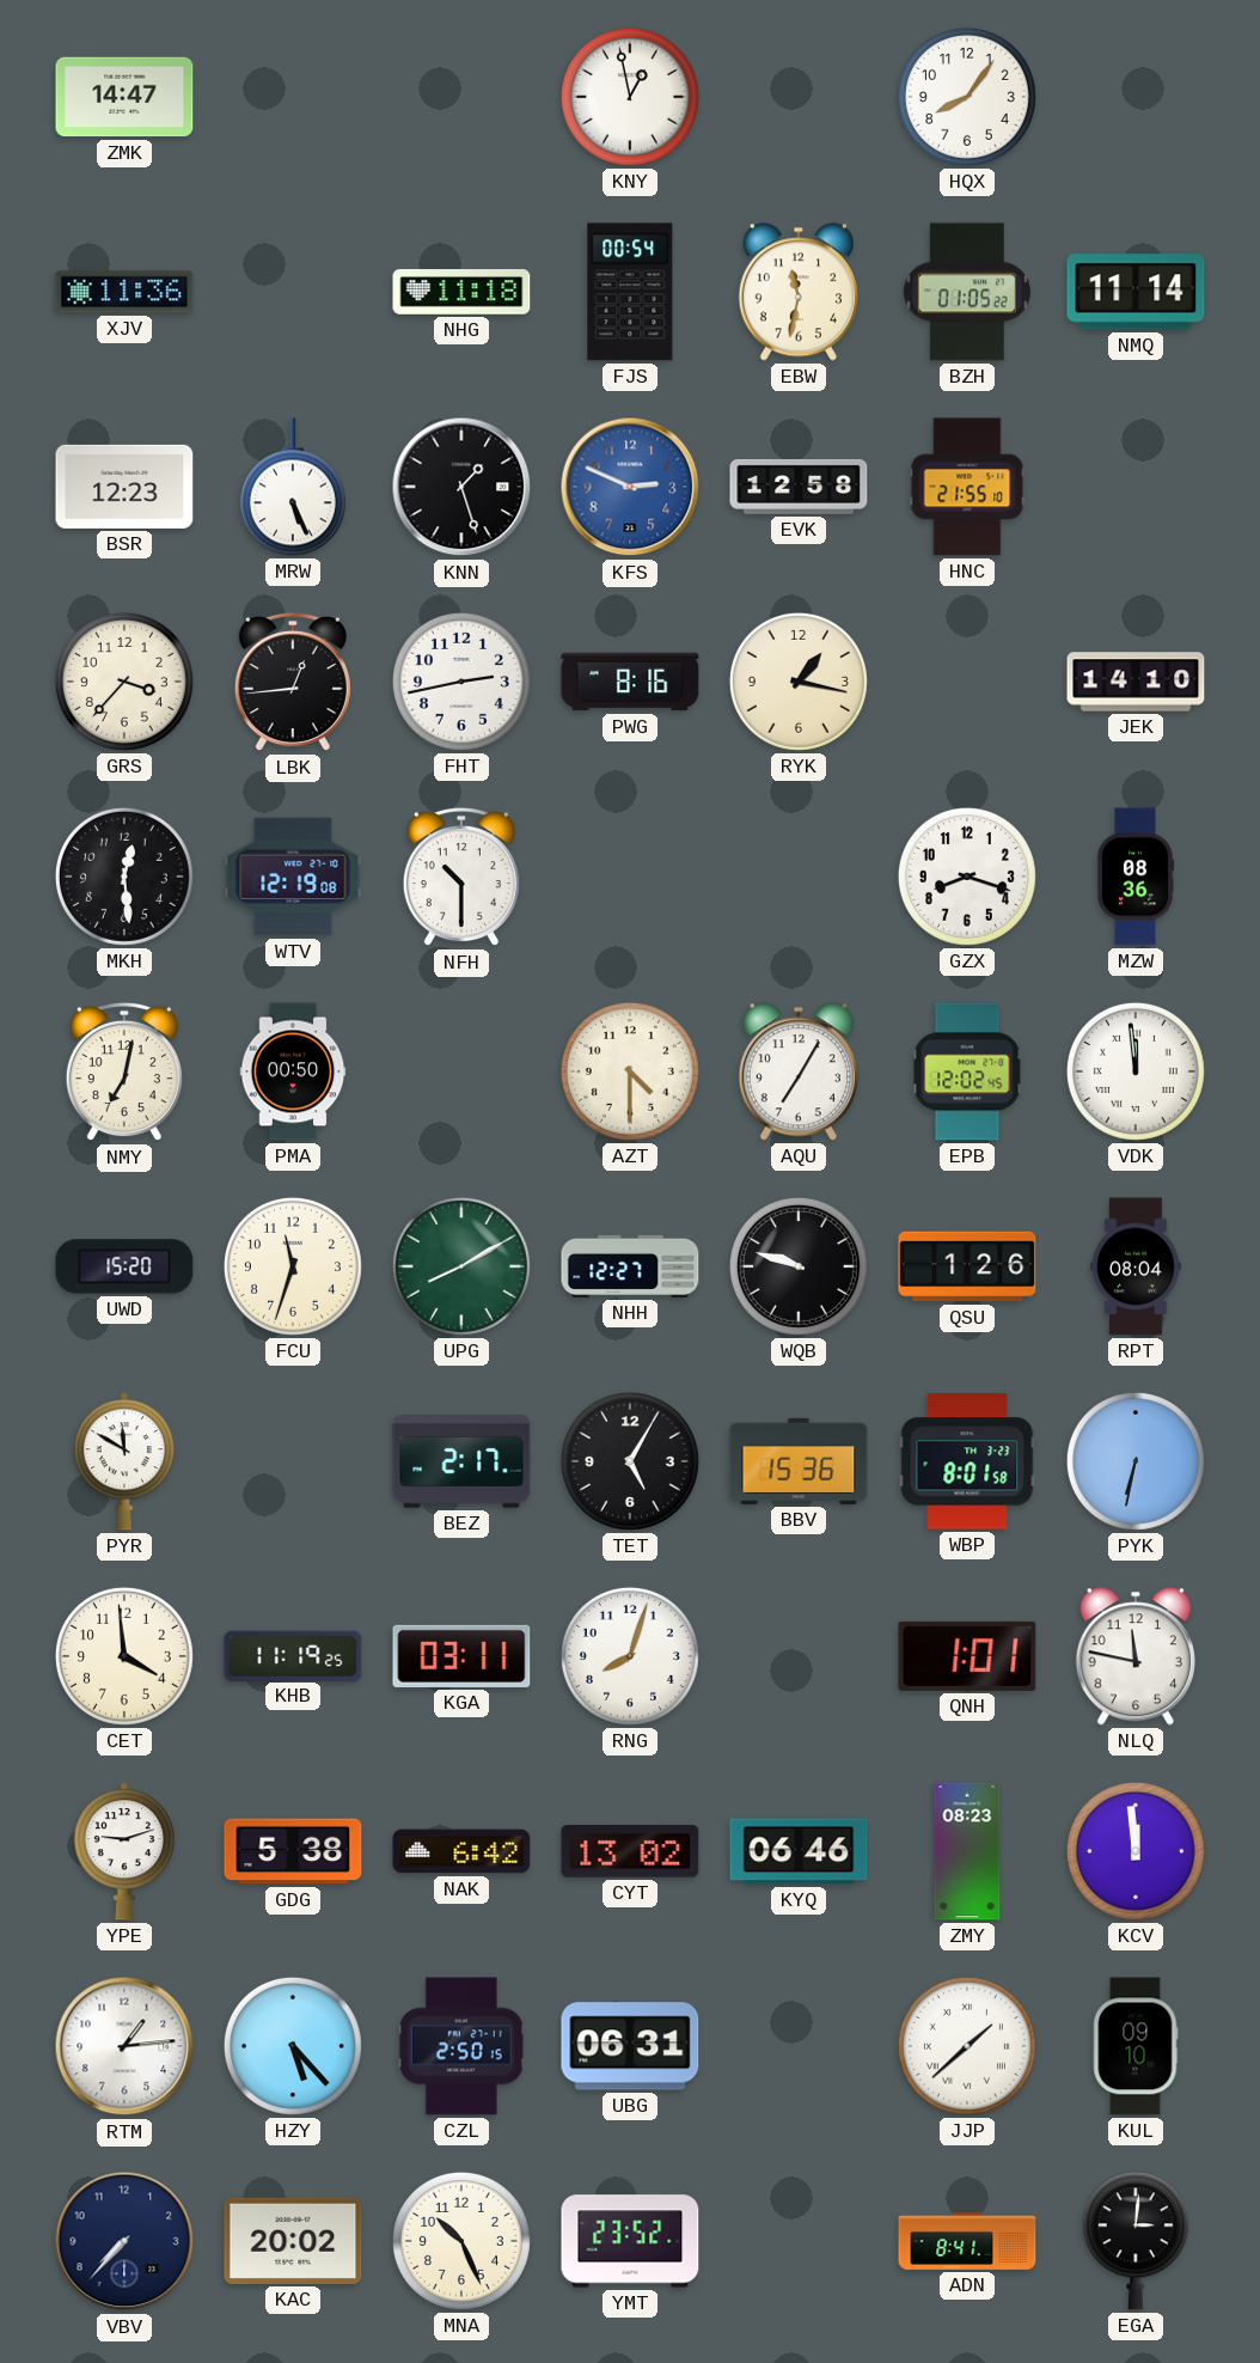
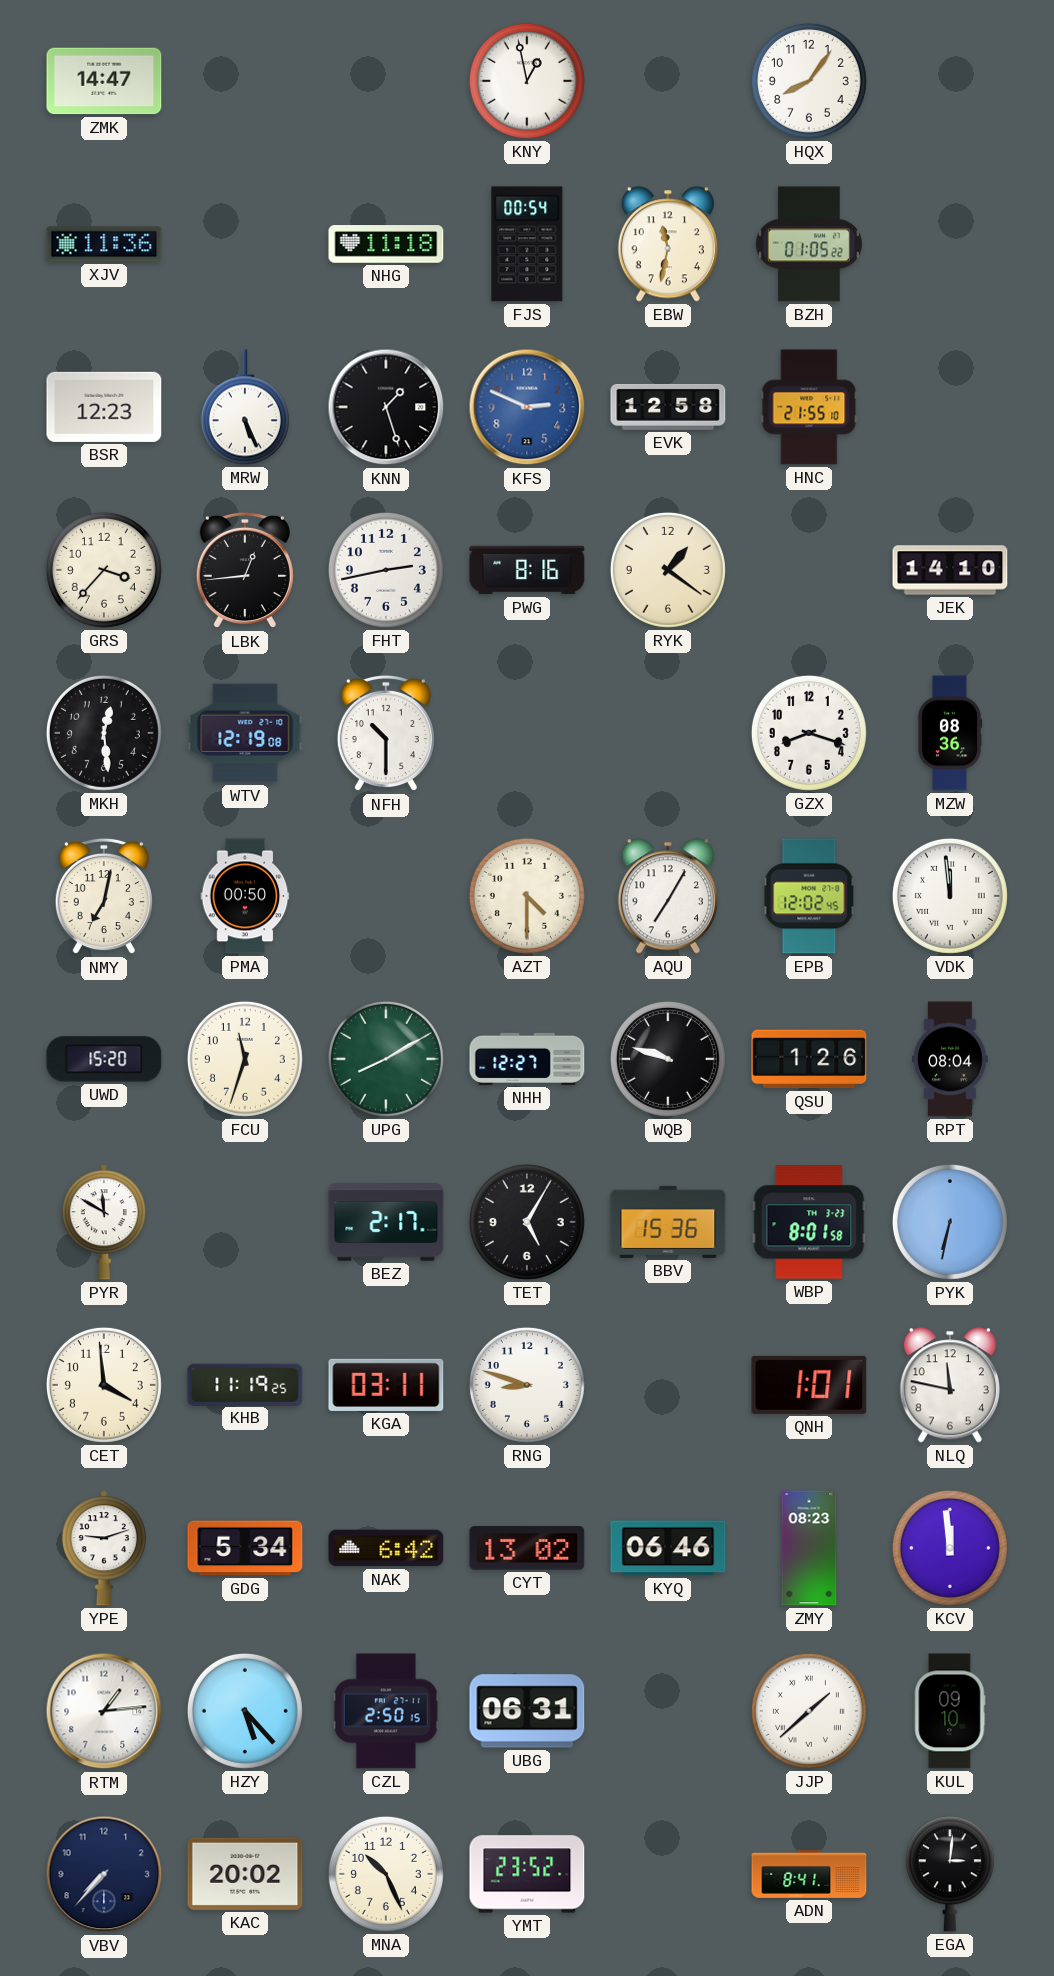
NMQ: 11:14 -> none (1136, 292)
RYK: 1:17 -> 1:21 (668, 570)
RNG: 8:03 -> 8:48 (527, 1385)
GDG: 5:38 -> 5:34 (245, 1548)
